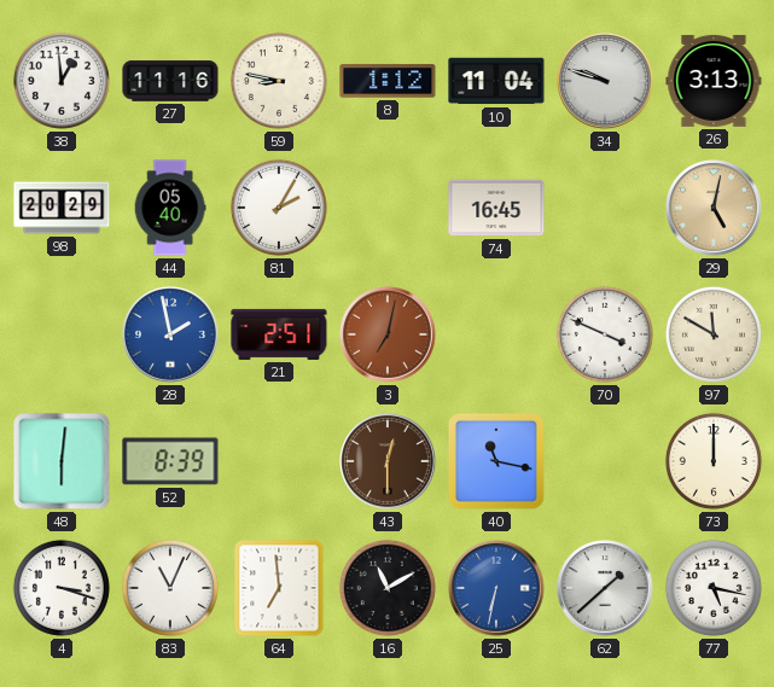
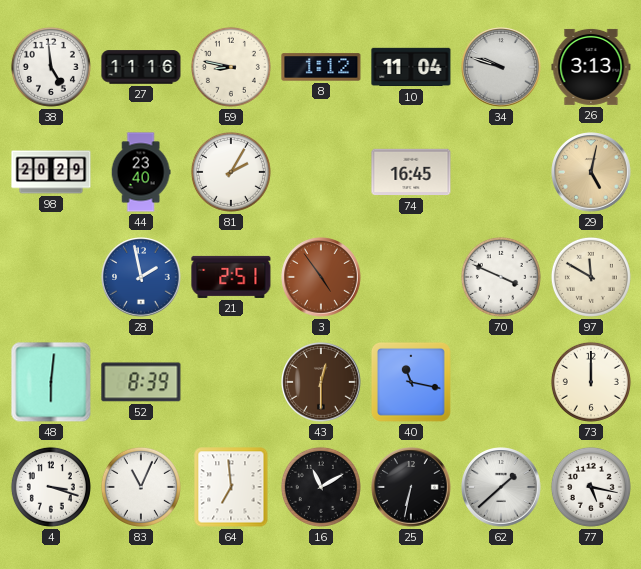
38: 12:59 -> 4:59 (51, 67)
44: 05:40 -> 23:40 (141, 172)
3: 7:02 -> 4:54 (321, 277)
25 dial: blue -> black (411, 487)
